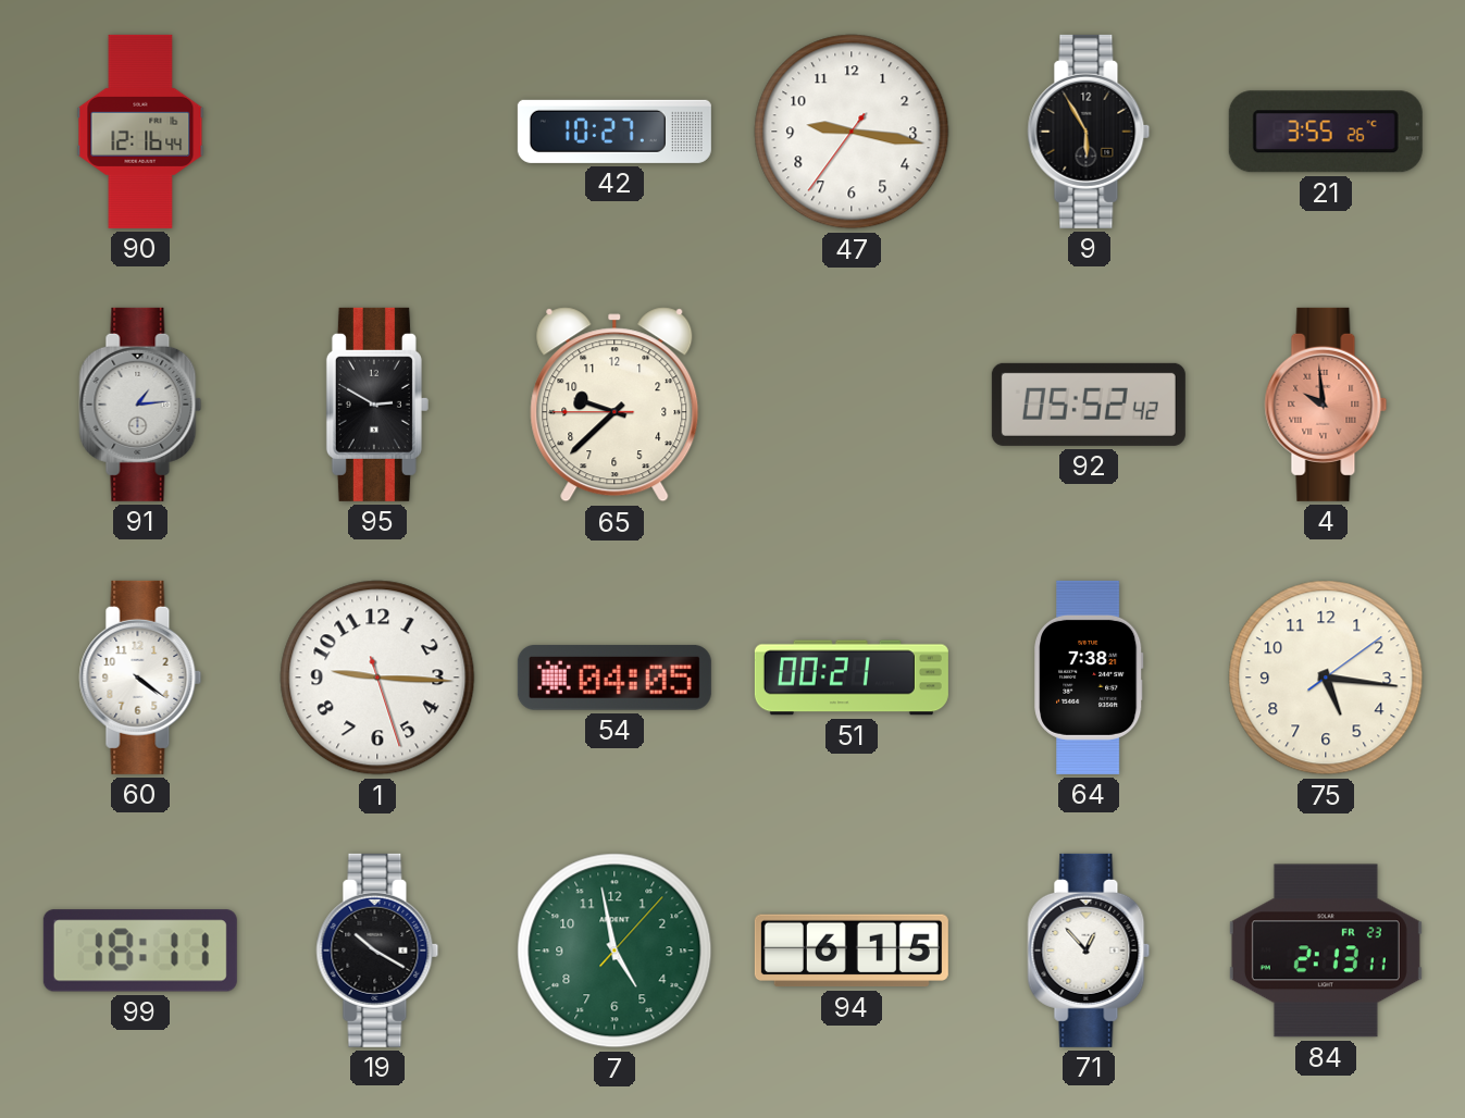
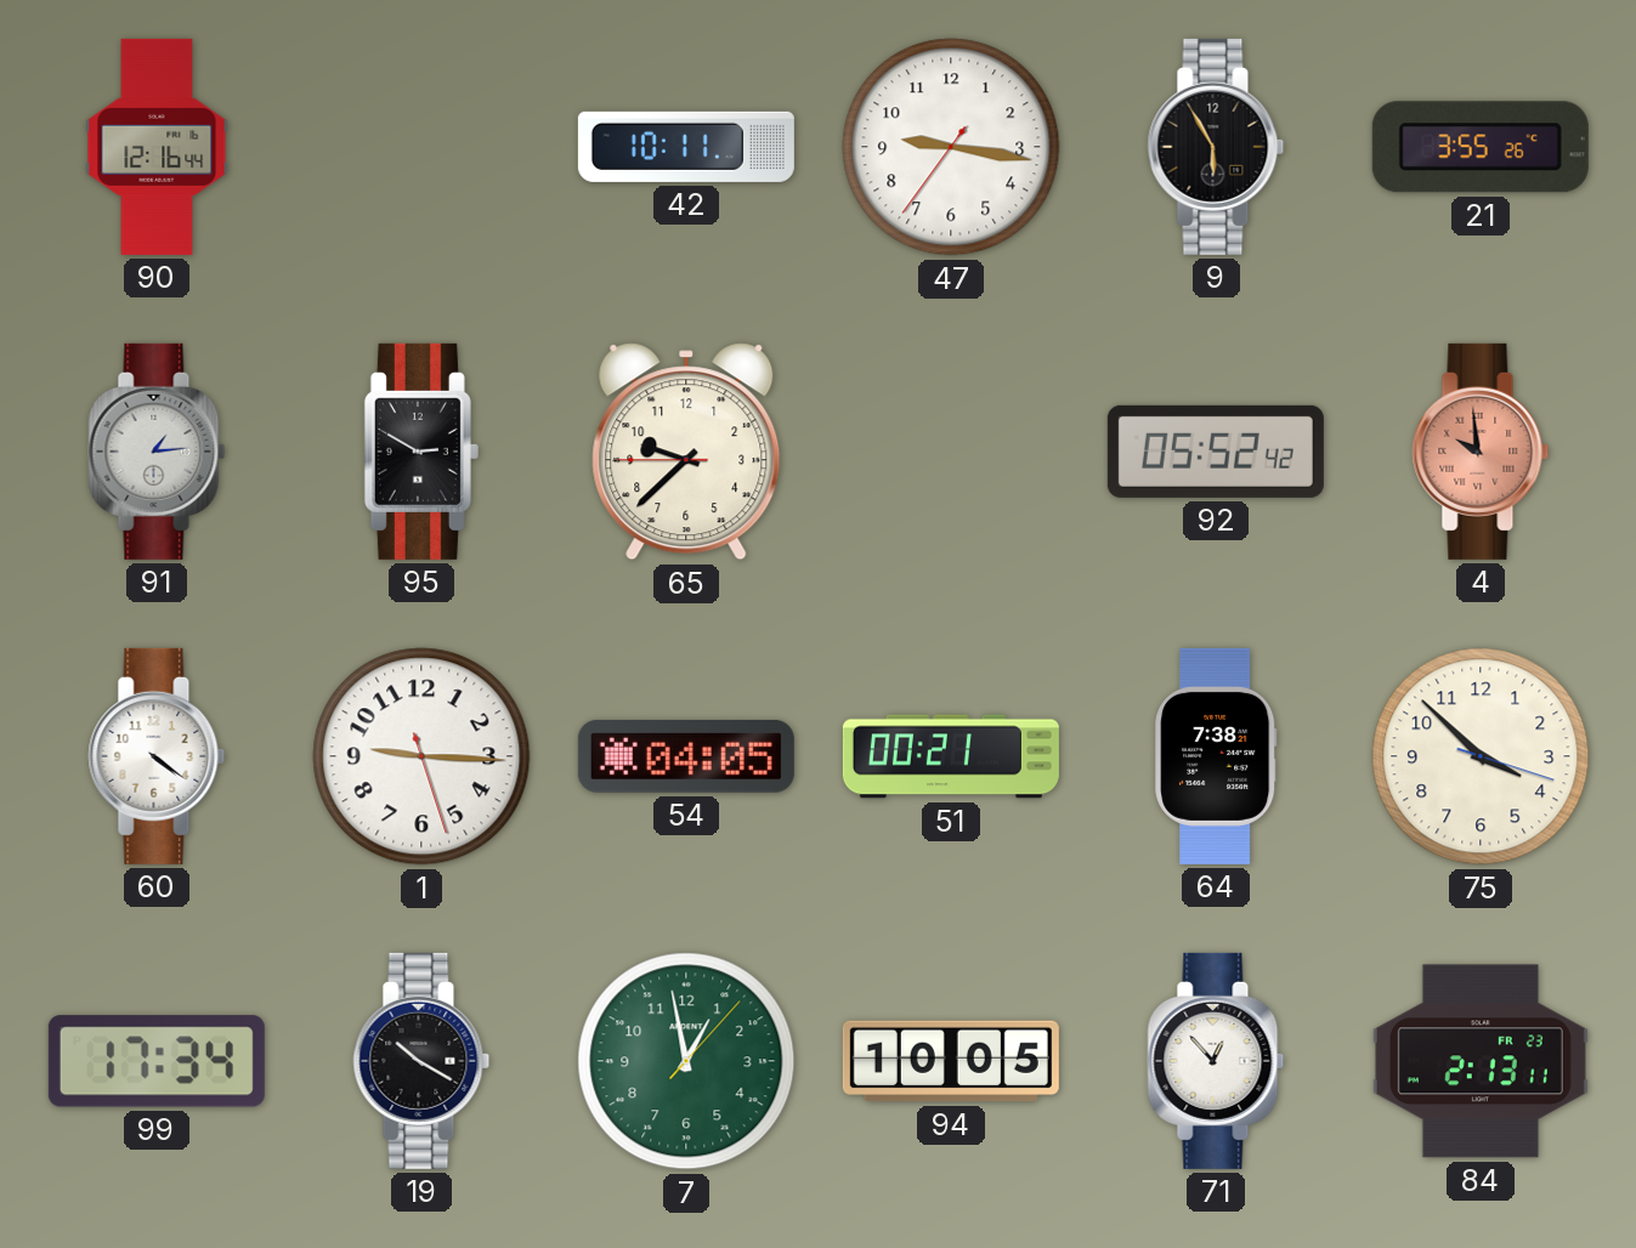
42: 10:27 -> 10:11 (686, 147)
75: 5:16 -> 3:52 (1481, 756)
99: 18:11 -> 17:34 (157, 1061)
7: 4:58 -> 12:58 (686, 1061)
94: 6:15 -> 10:05 (951, 1061)
